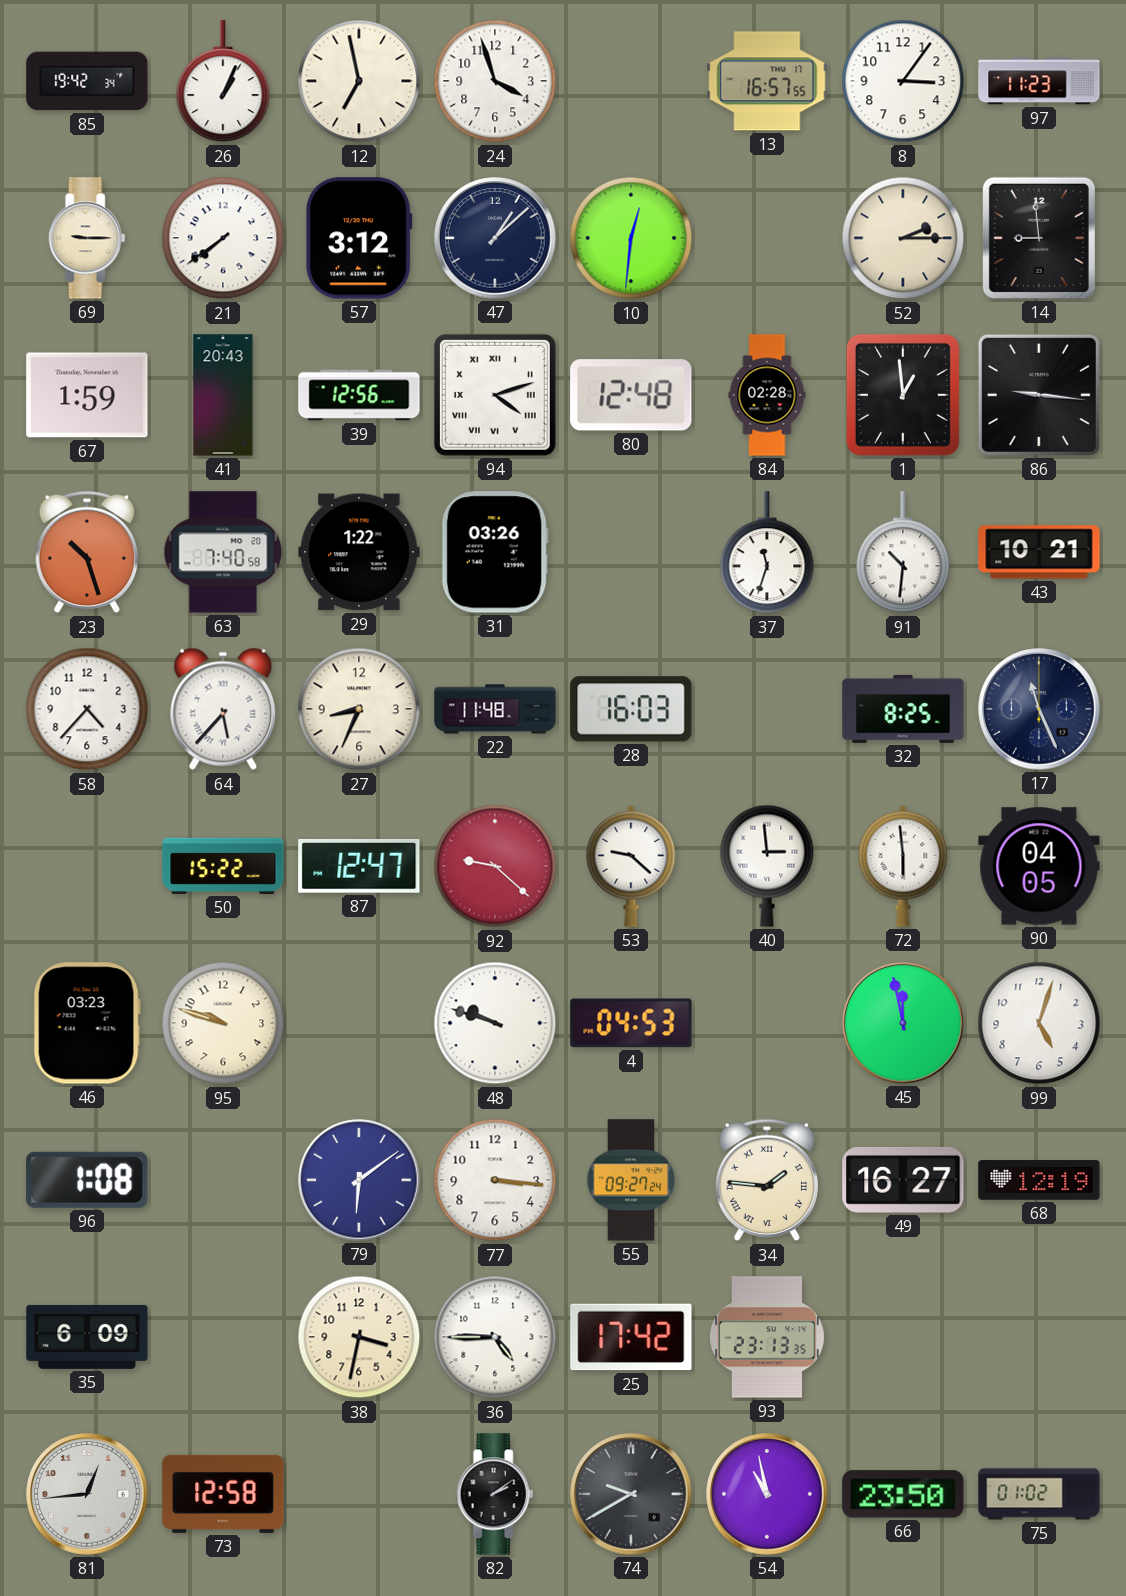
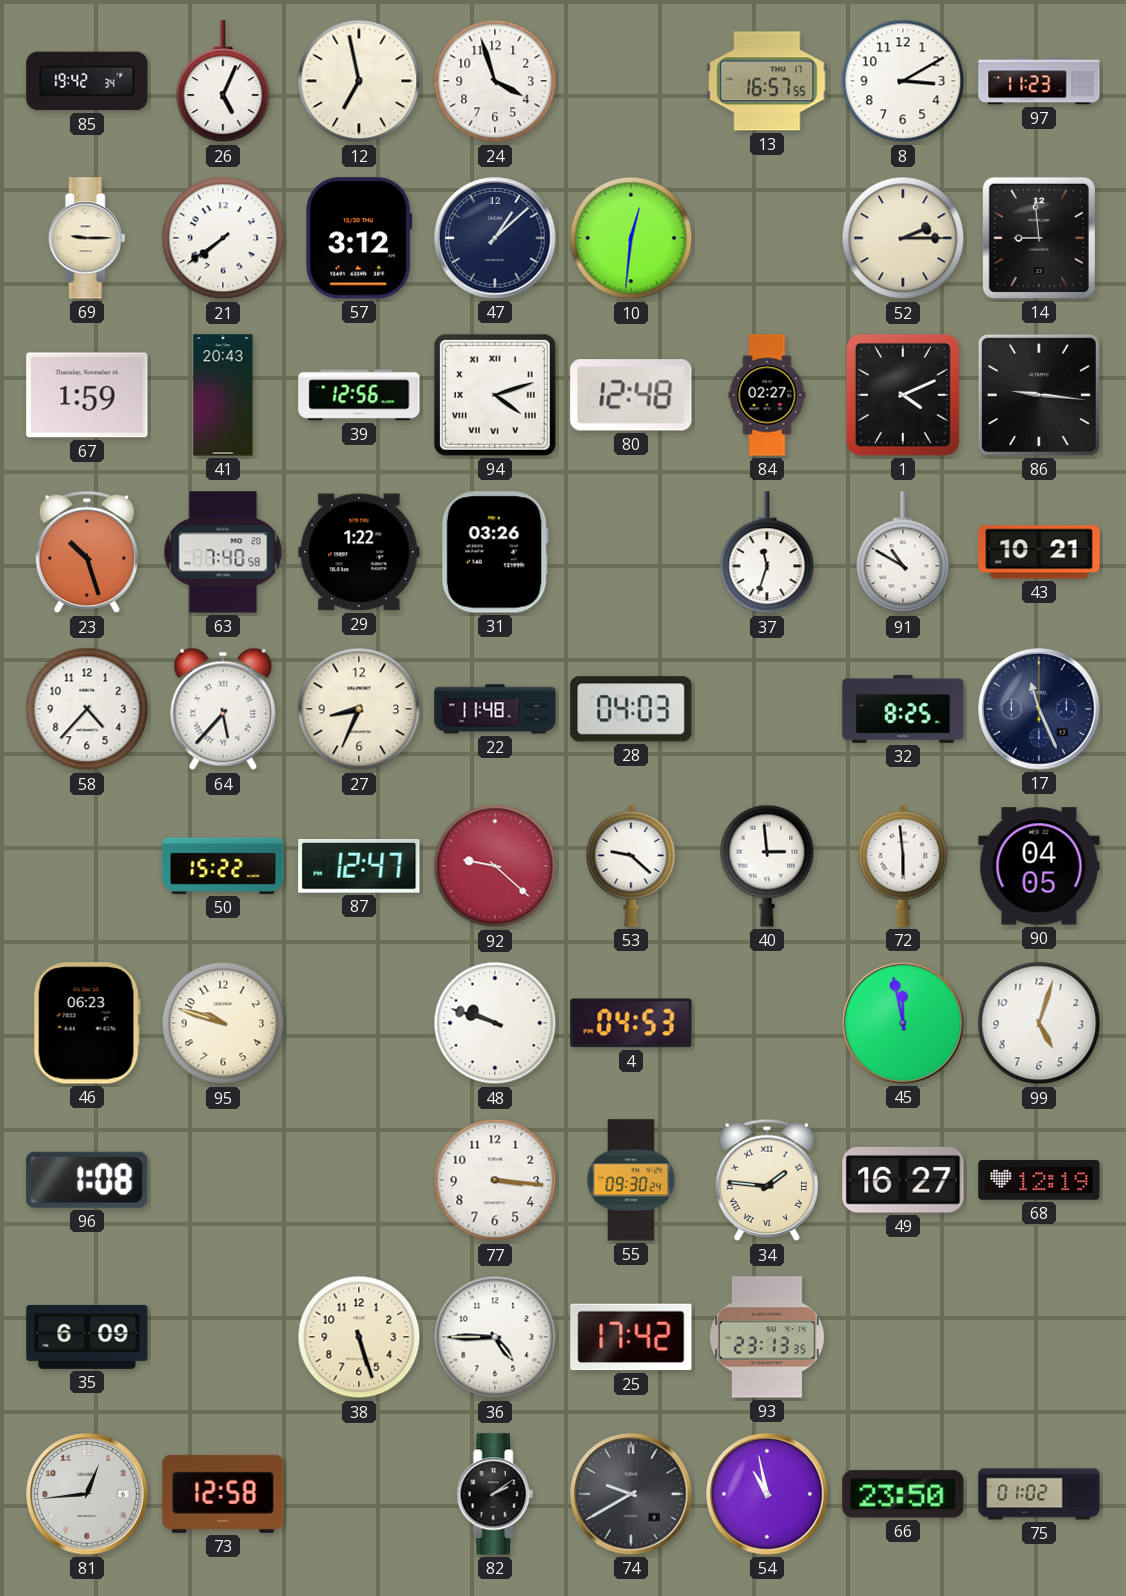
26: 1:04 -> 5:04 (223, 82)
8: 3:06 -> 3:10 (903, 81)
84: 02:28 -> 02:27 (767, 395)
1: 12:59 -> 4:11 (903, 395)
91: 10:31 -> 10:50 (903, 553)
28: 16:03 -> 04:03 (631, 709)
46: 03:23 -> 06:23 (87, 1023)
79: 6:09 -> none (359, 1180)
55: 09:27 -> 09:30 (631, 1180)
38: 3:32 -> 5:27 (359, 1337)
